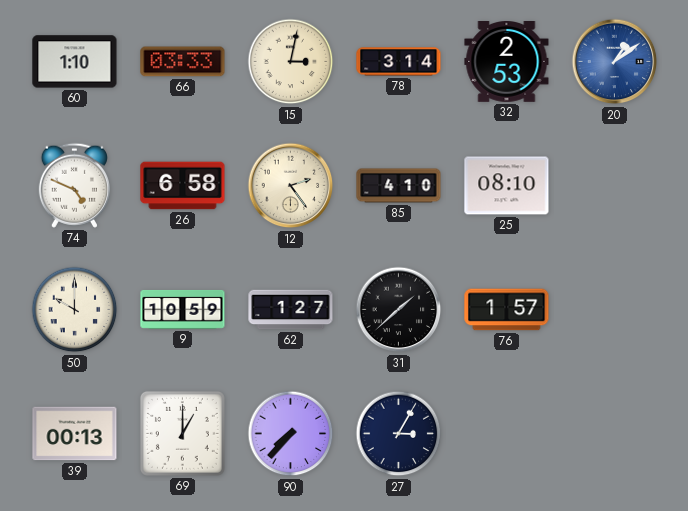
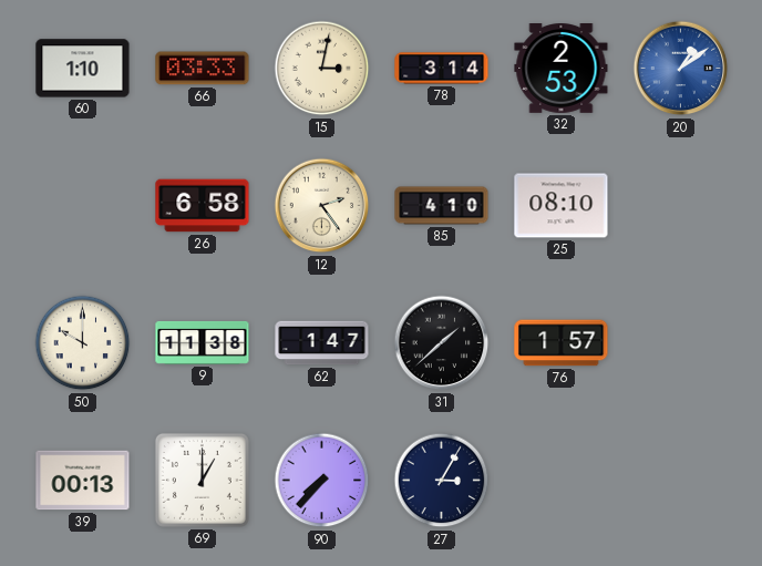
74: 4:49 -> none (74, 185)
9: 10:59 -> 11:38 (203, 342)
62: 1:27 -> 1:47 (322, 343)
